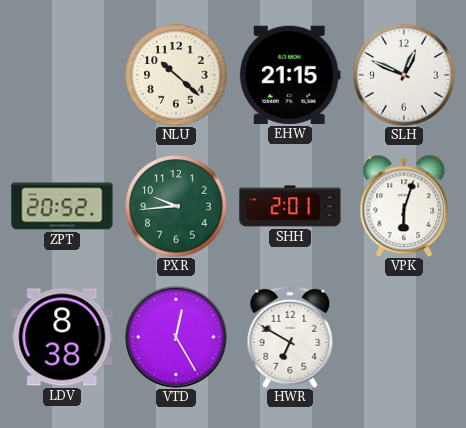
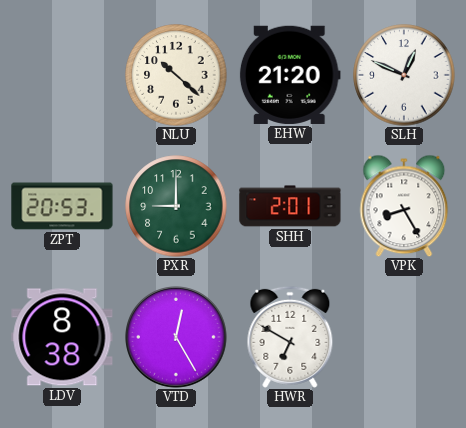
EHW: 21:15 -> 21:20 (290, 75)
ZPT: 20:52 -> 20:53 (62, 206)
PXR: 9:44 -> 9:00 (176, 206)
VPK: 6:03 -> 8:25 (404, 206)
